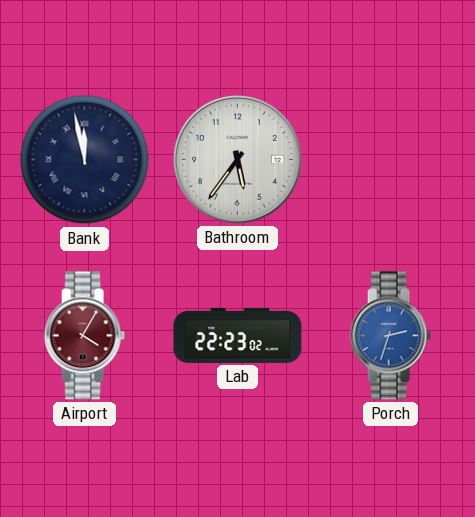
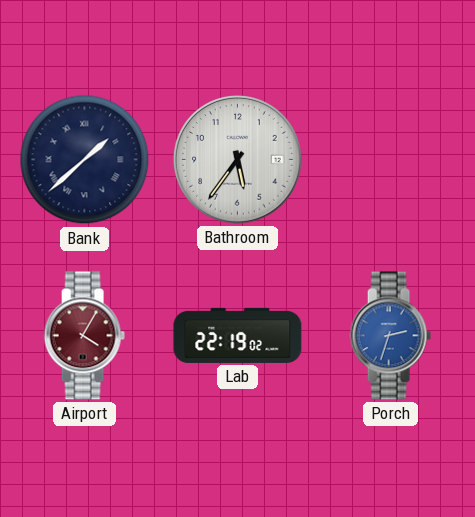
Bank: 11:58 -> 1:38 (85, 160)
Lab: 22:23 -> 22:19 (238, 335)
